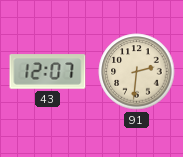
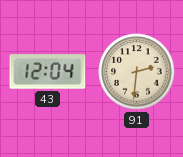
43: 12:07 -> 12:04 (48, 72)
